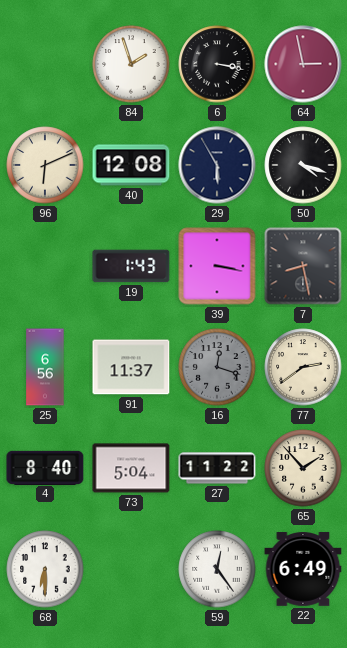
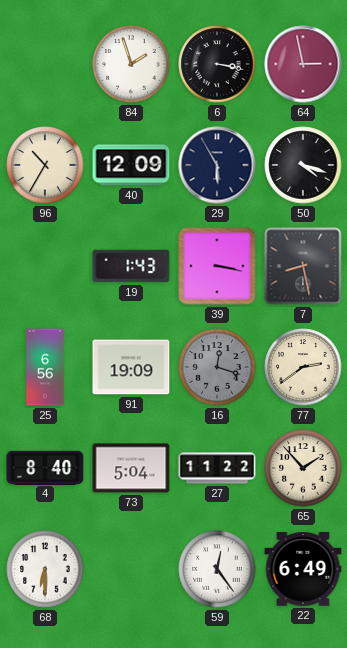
96: 6:11 -> 10:35 (45, 165)
40: 12:08 -> 12:09 (131, 165)
91: 11:37 -> 19:09 (131, 367)
